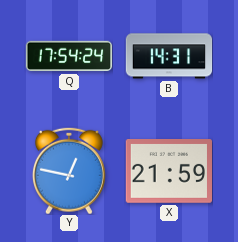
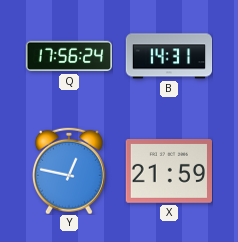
Q: 17:54 -> 17:56 (69, 56)
